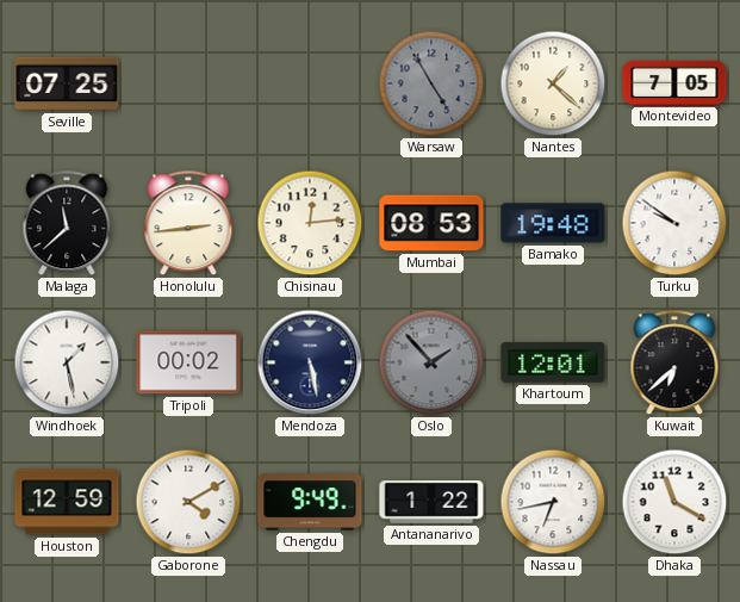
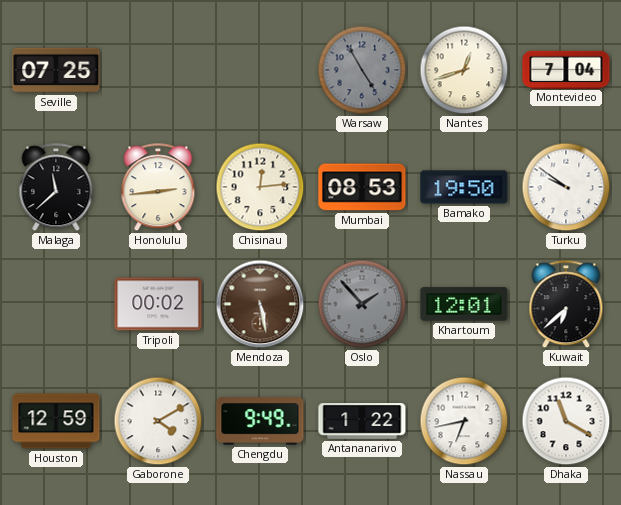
Nantes: 1:22 -> 12:42 (464, 70)
Montevideo: 7:05 -> 7:04 (566, 69)
Bamako: 19:48 -> 19:50 (464, 187)
Windhoek: 1:28 -> none (67, 362)
Mendoza dial: navy -> brown (260, 304)
